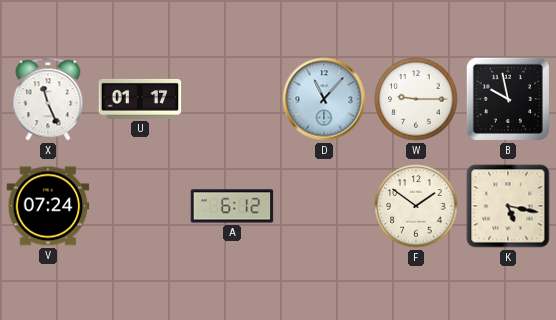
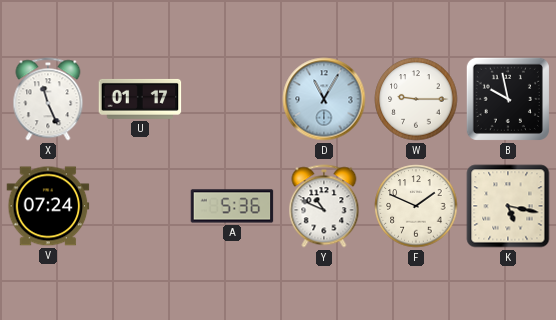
D: 11:07 -> 11:05 (324, 99)
A: 6:12 -> 5:36 (232, 206)
Y: none -> 10:49 (324, 206)
F: 1:51 -> 1:49 (416, 206)
